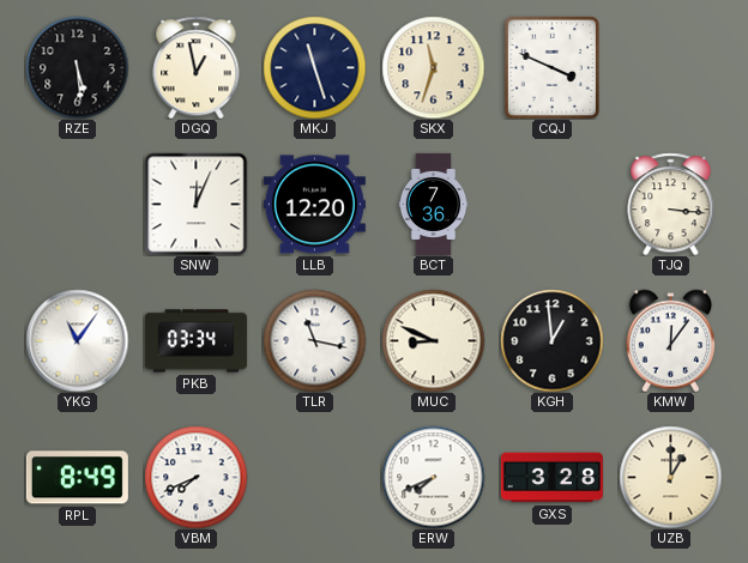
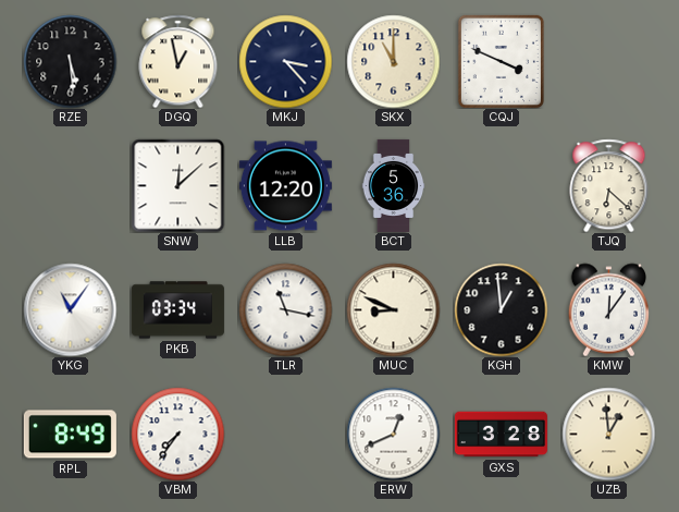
MKJ: 11:27 -> 3:23 (285, 61)
SKX: 11:33 -> 11:00 (393, 61)
SNW: 12:04 -> 12:08 (177, 185)
BCT: 7:36 -> 5:36 (394, 185)
TJQ: 3:16 -> 6:22 (609, 185)
VBM: 7:41 -> 7:36 (177, 434)
ERW: 7:41 -> 12:41 (393, 434)
UZB: 1:00 -> 12:59 (608, 434)
